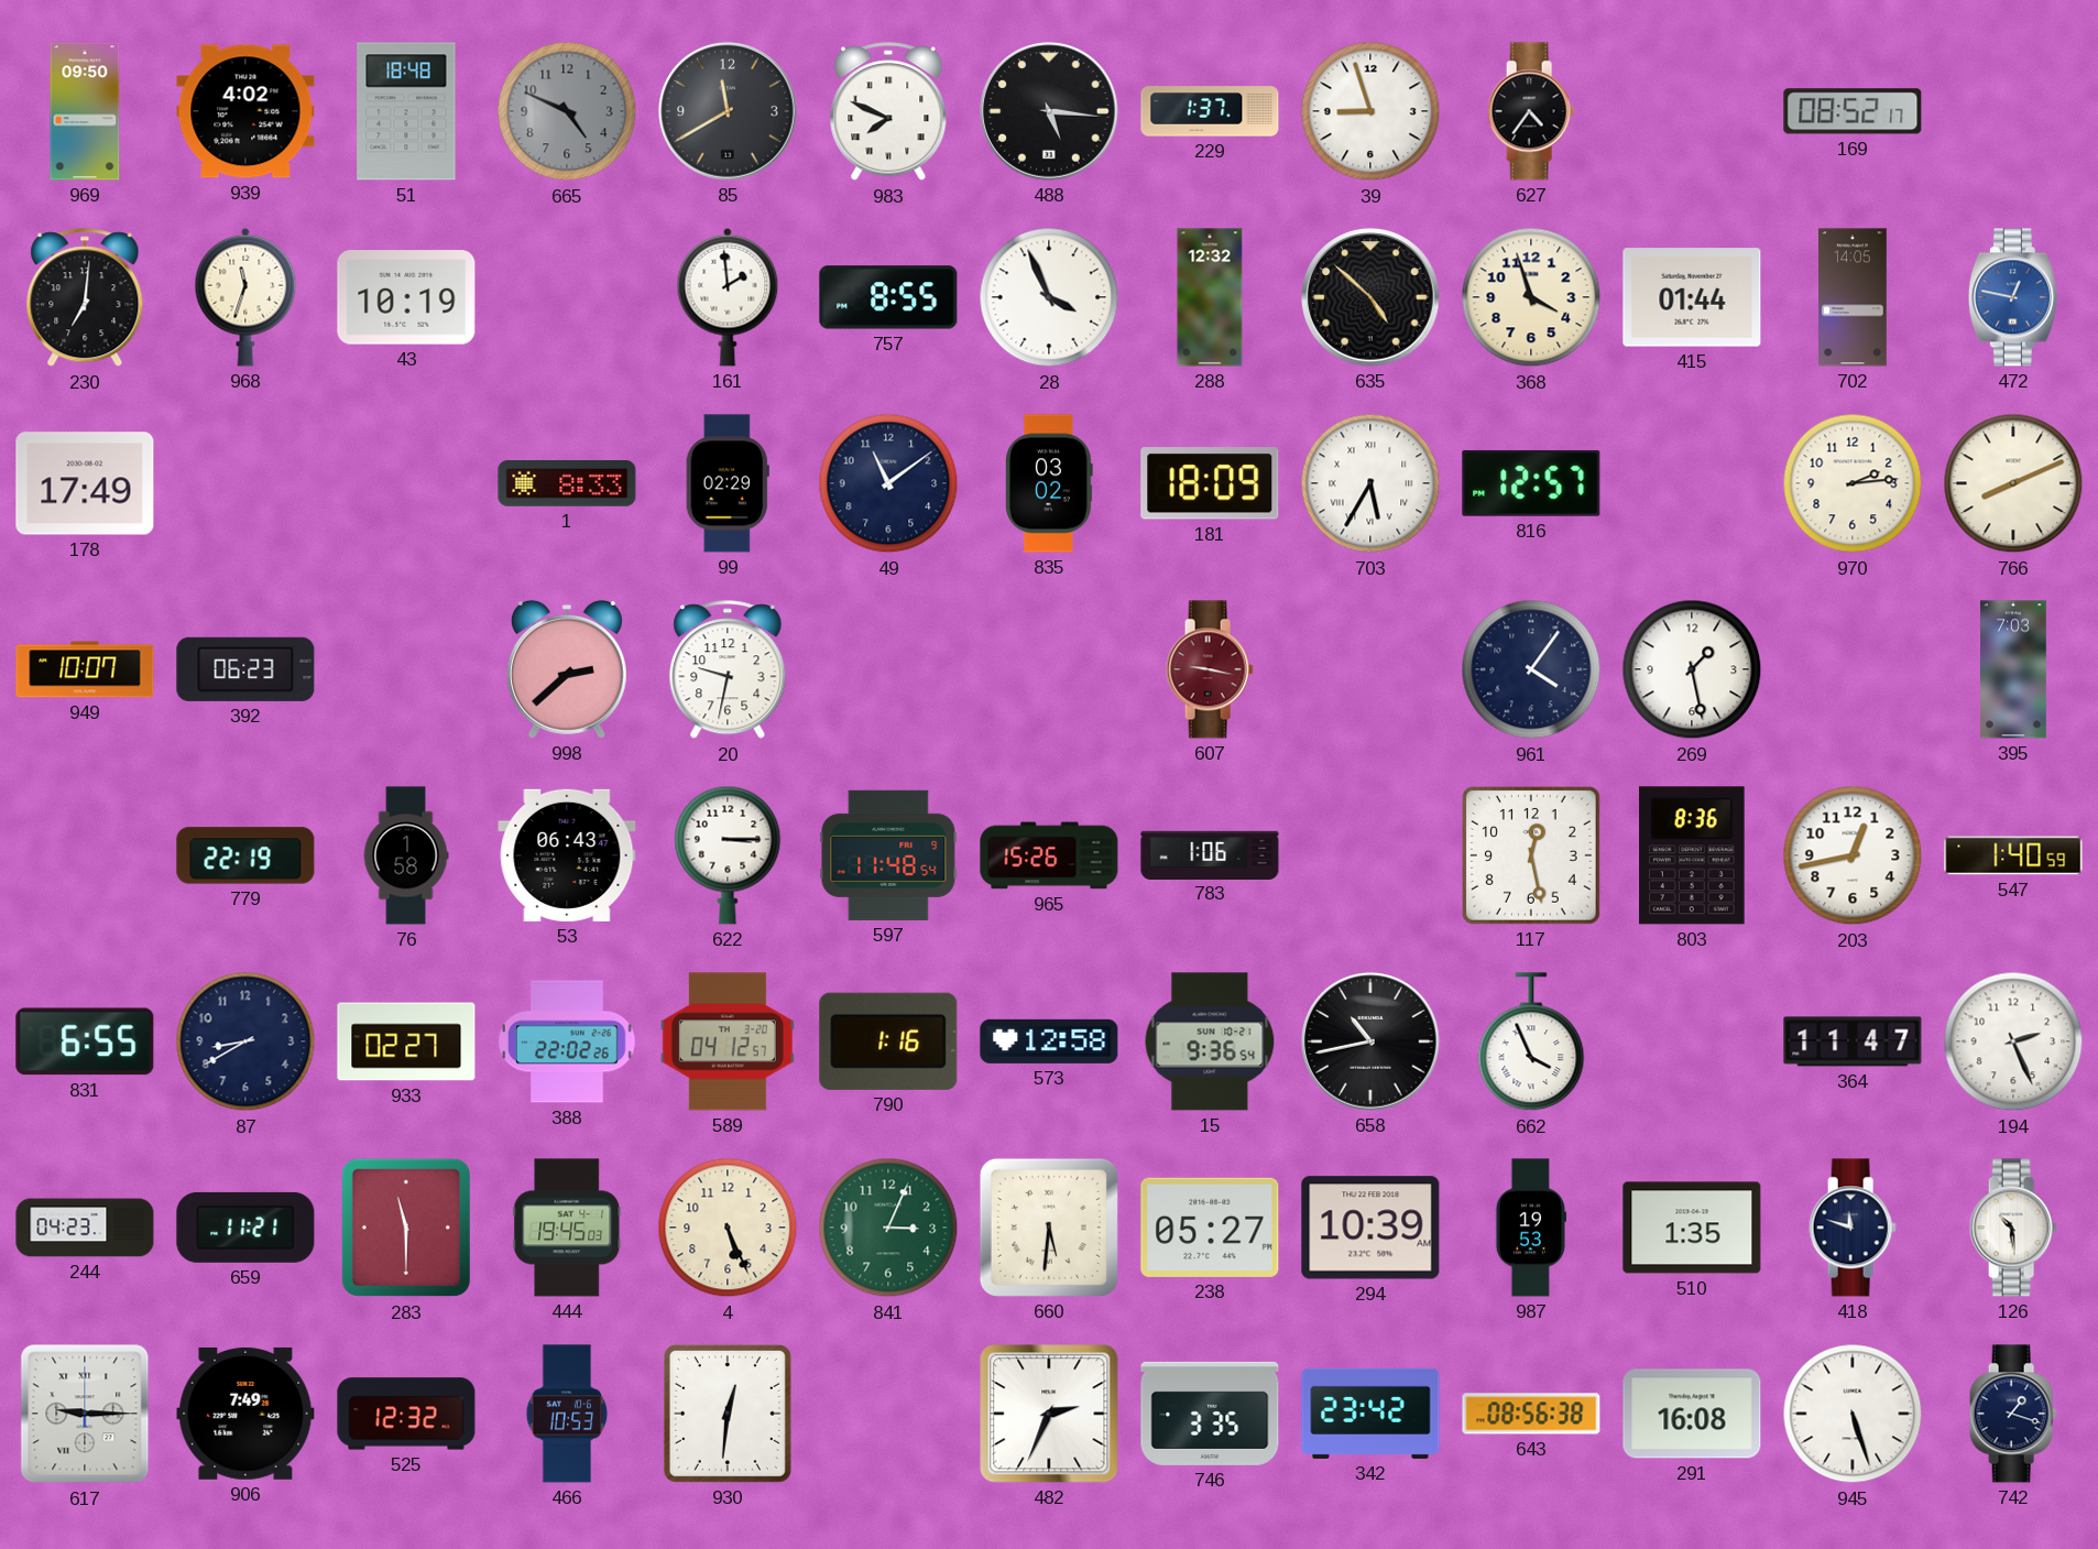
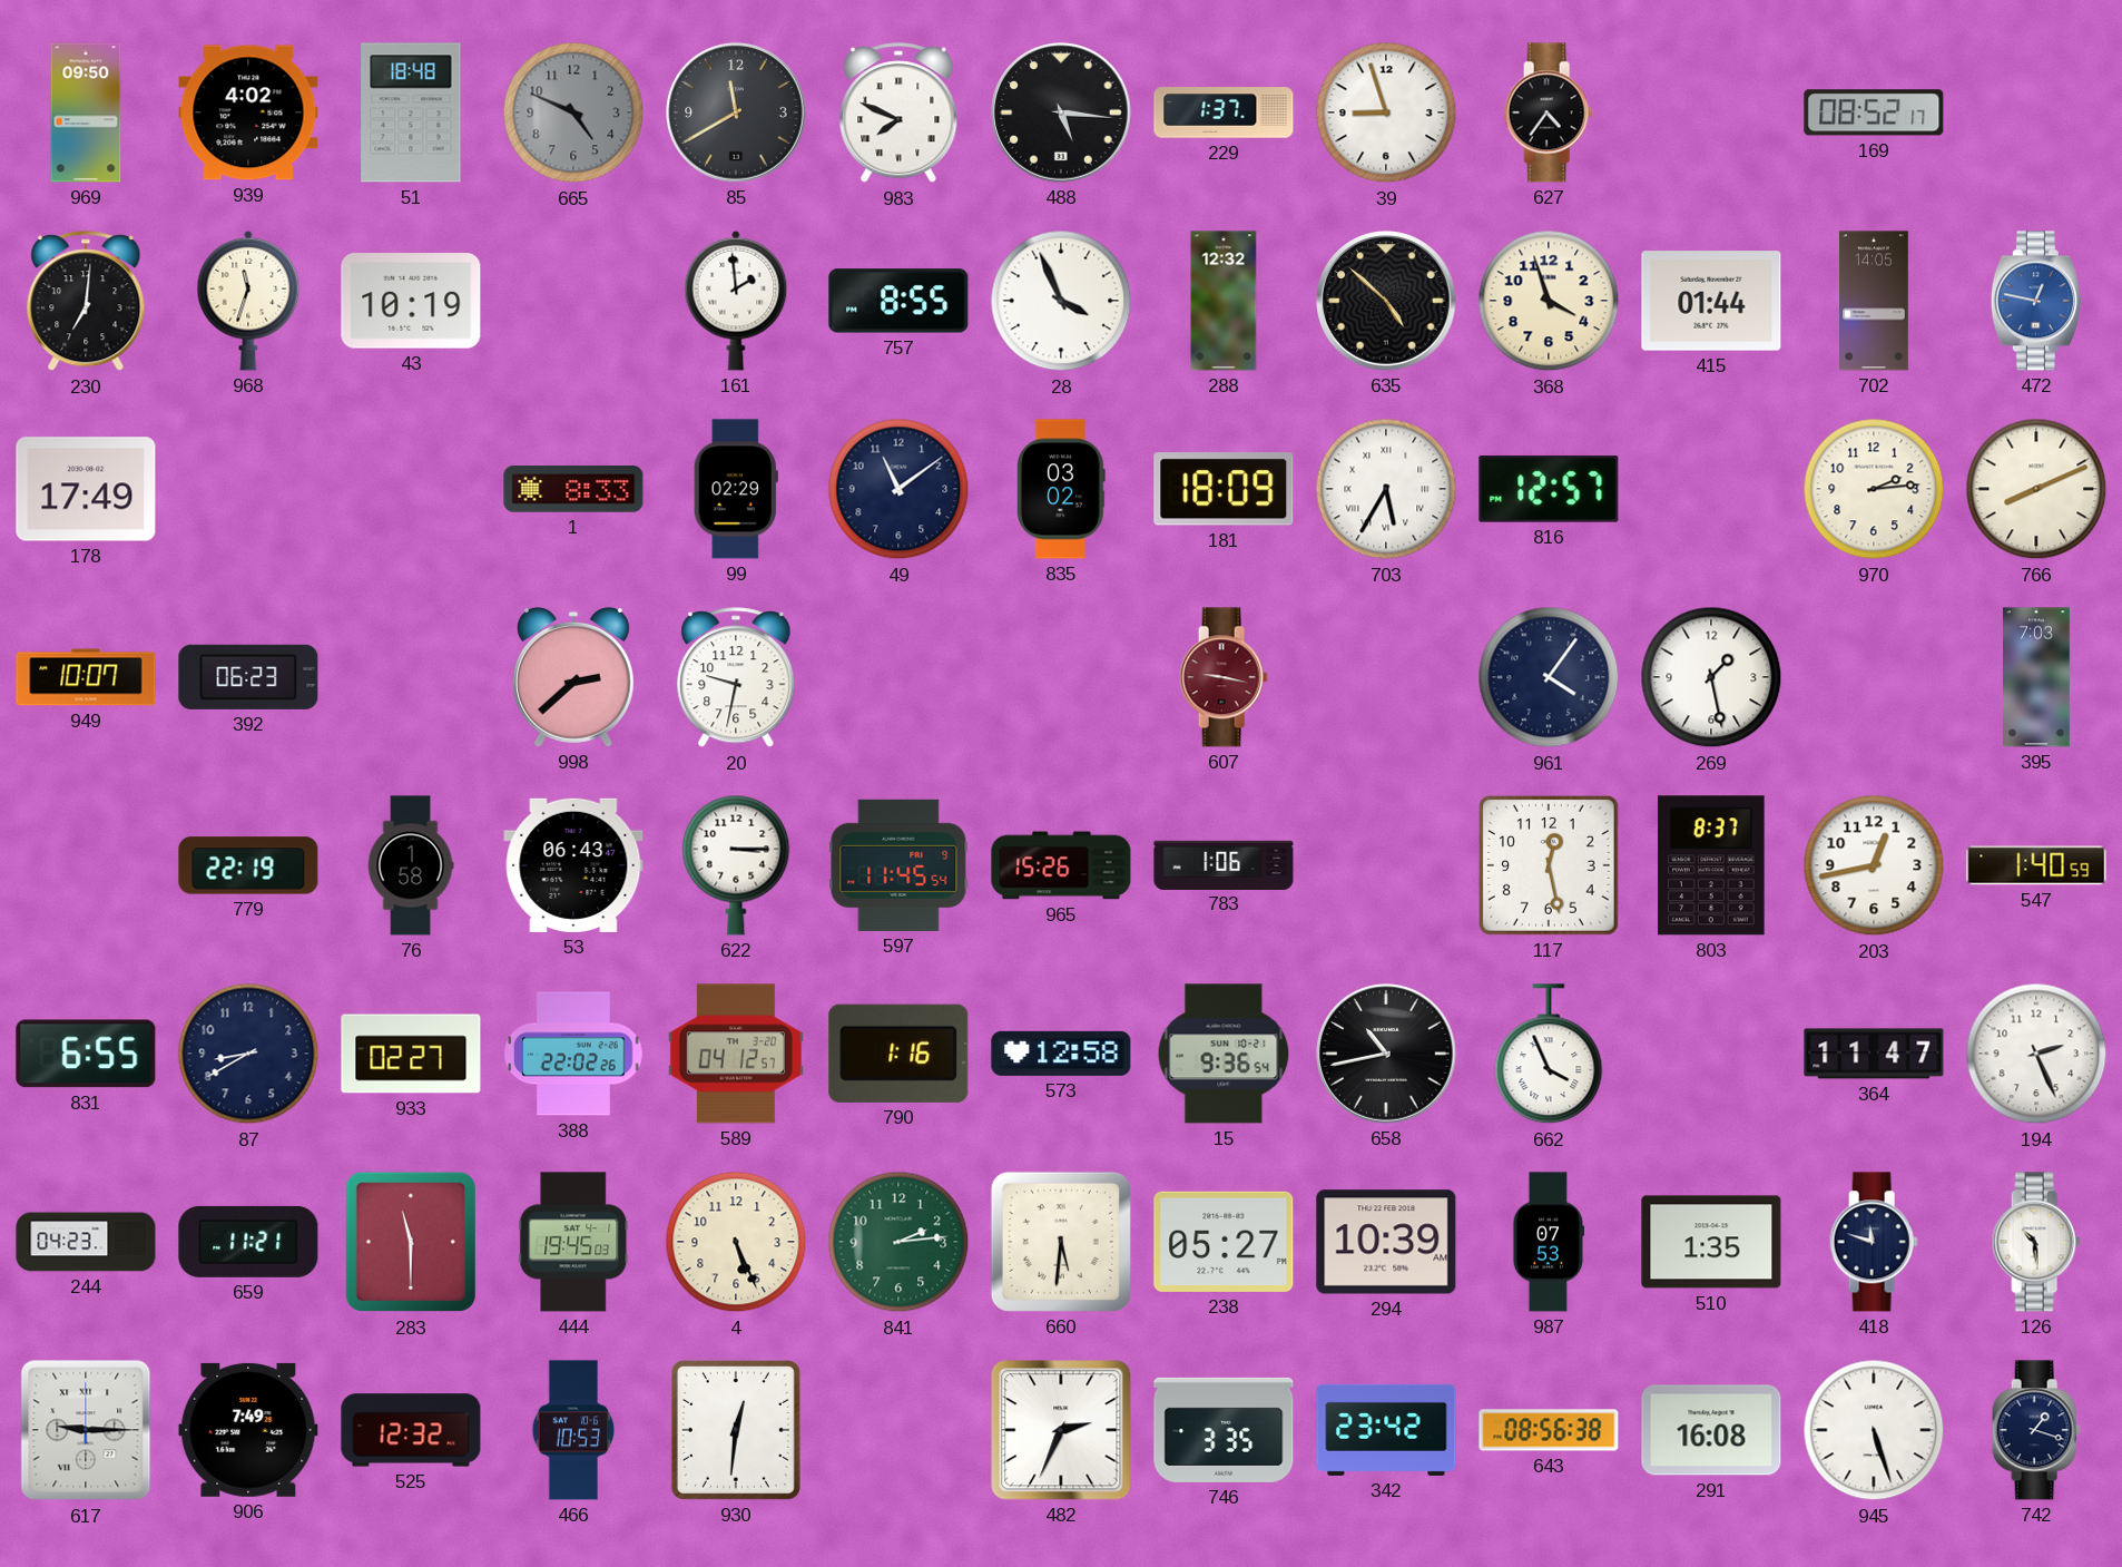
597: 11:48 -> 11:45 (898, 865)
803: 8:36 -> 8:37 (1711, 865)
841: 3:04 -> 2:14 (898, 1242)
987: 19:53 -> 07:53 (1549, 1242)
